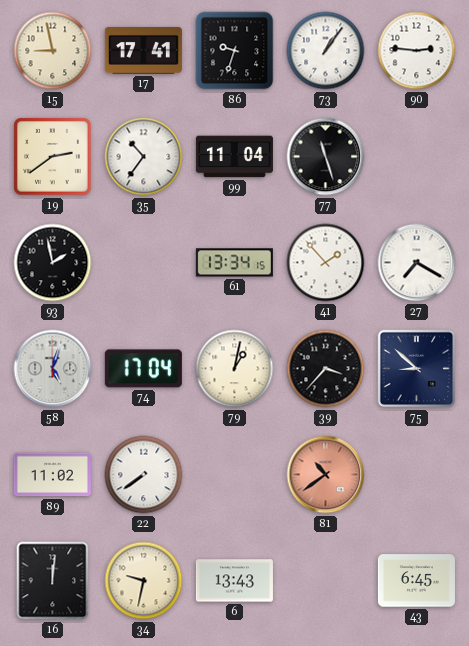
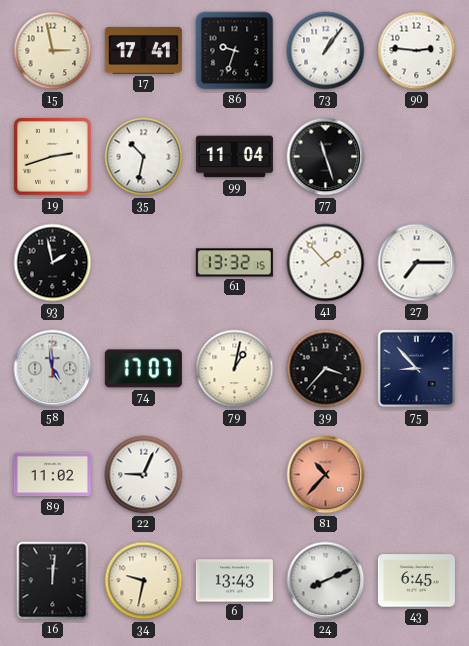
15: 8:58 -> 2:58 (53, 51)
19: 2:39 -> 2:42 (53, 157)
35: 10:36 -> 10:32 (144, 157)
61: 13:34 -> 13:32 (234, 263)
27: 7:20 -> 7:15 (417, 263)
58: 5:03 -> 4:59 (53, 369)
74: 17:04 -> 17:07 (143, 369)
75: 8:52 -> 8:53 (417, 369)
22: 7:39 -> 9:04 (144, 475)
81: 10:39 -> 10:37 (326, 475)
24: none -> 8:11 (326, 581)
